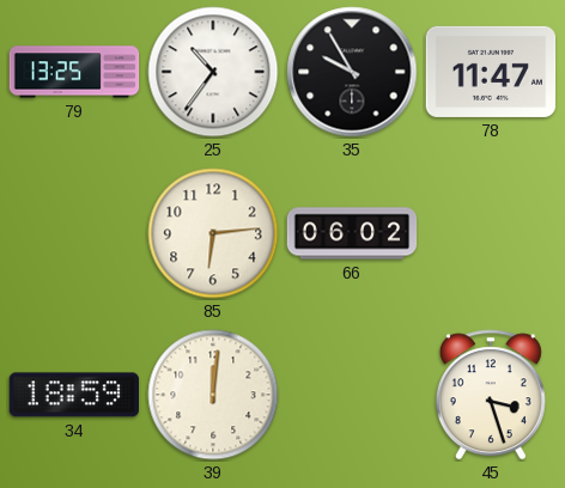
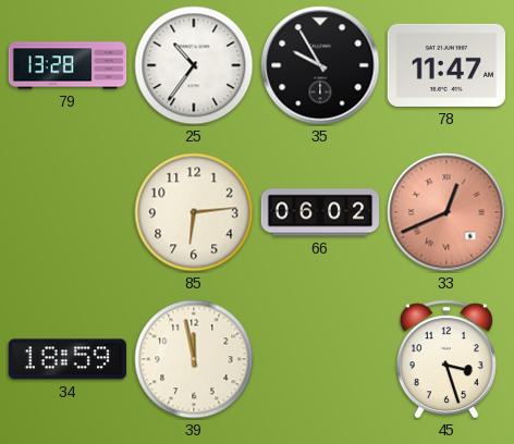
79: 13:25 -> 13:28 (68, 65)
33: none -> 12:41 (446, 212)
39: 12:01 -> 11:58 (194, 359)
